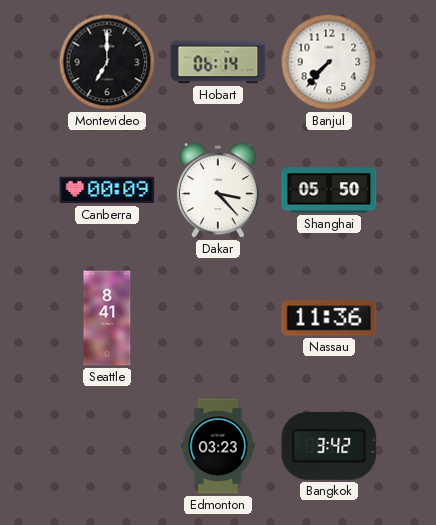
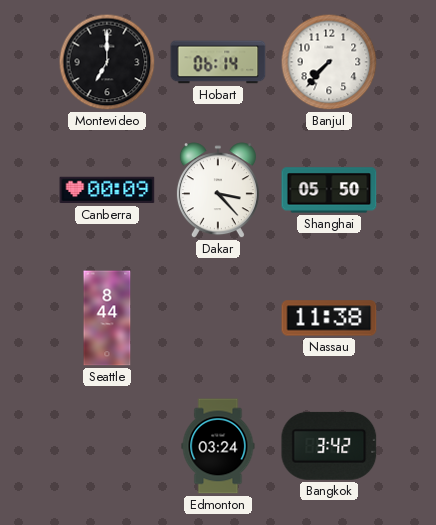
Seattle: 8:41 -> 8:44 (107, 318)
Nassau: 11:36 -> 11:38 (329, 318)
Edmonton: 03:23 -> 03:24 (218, 446)
